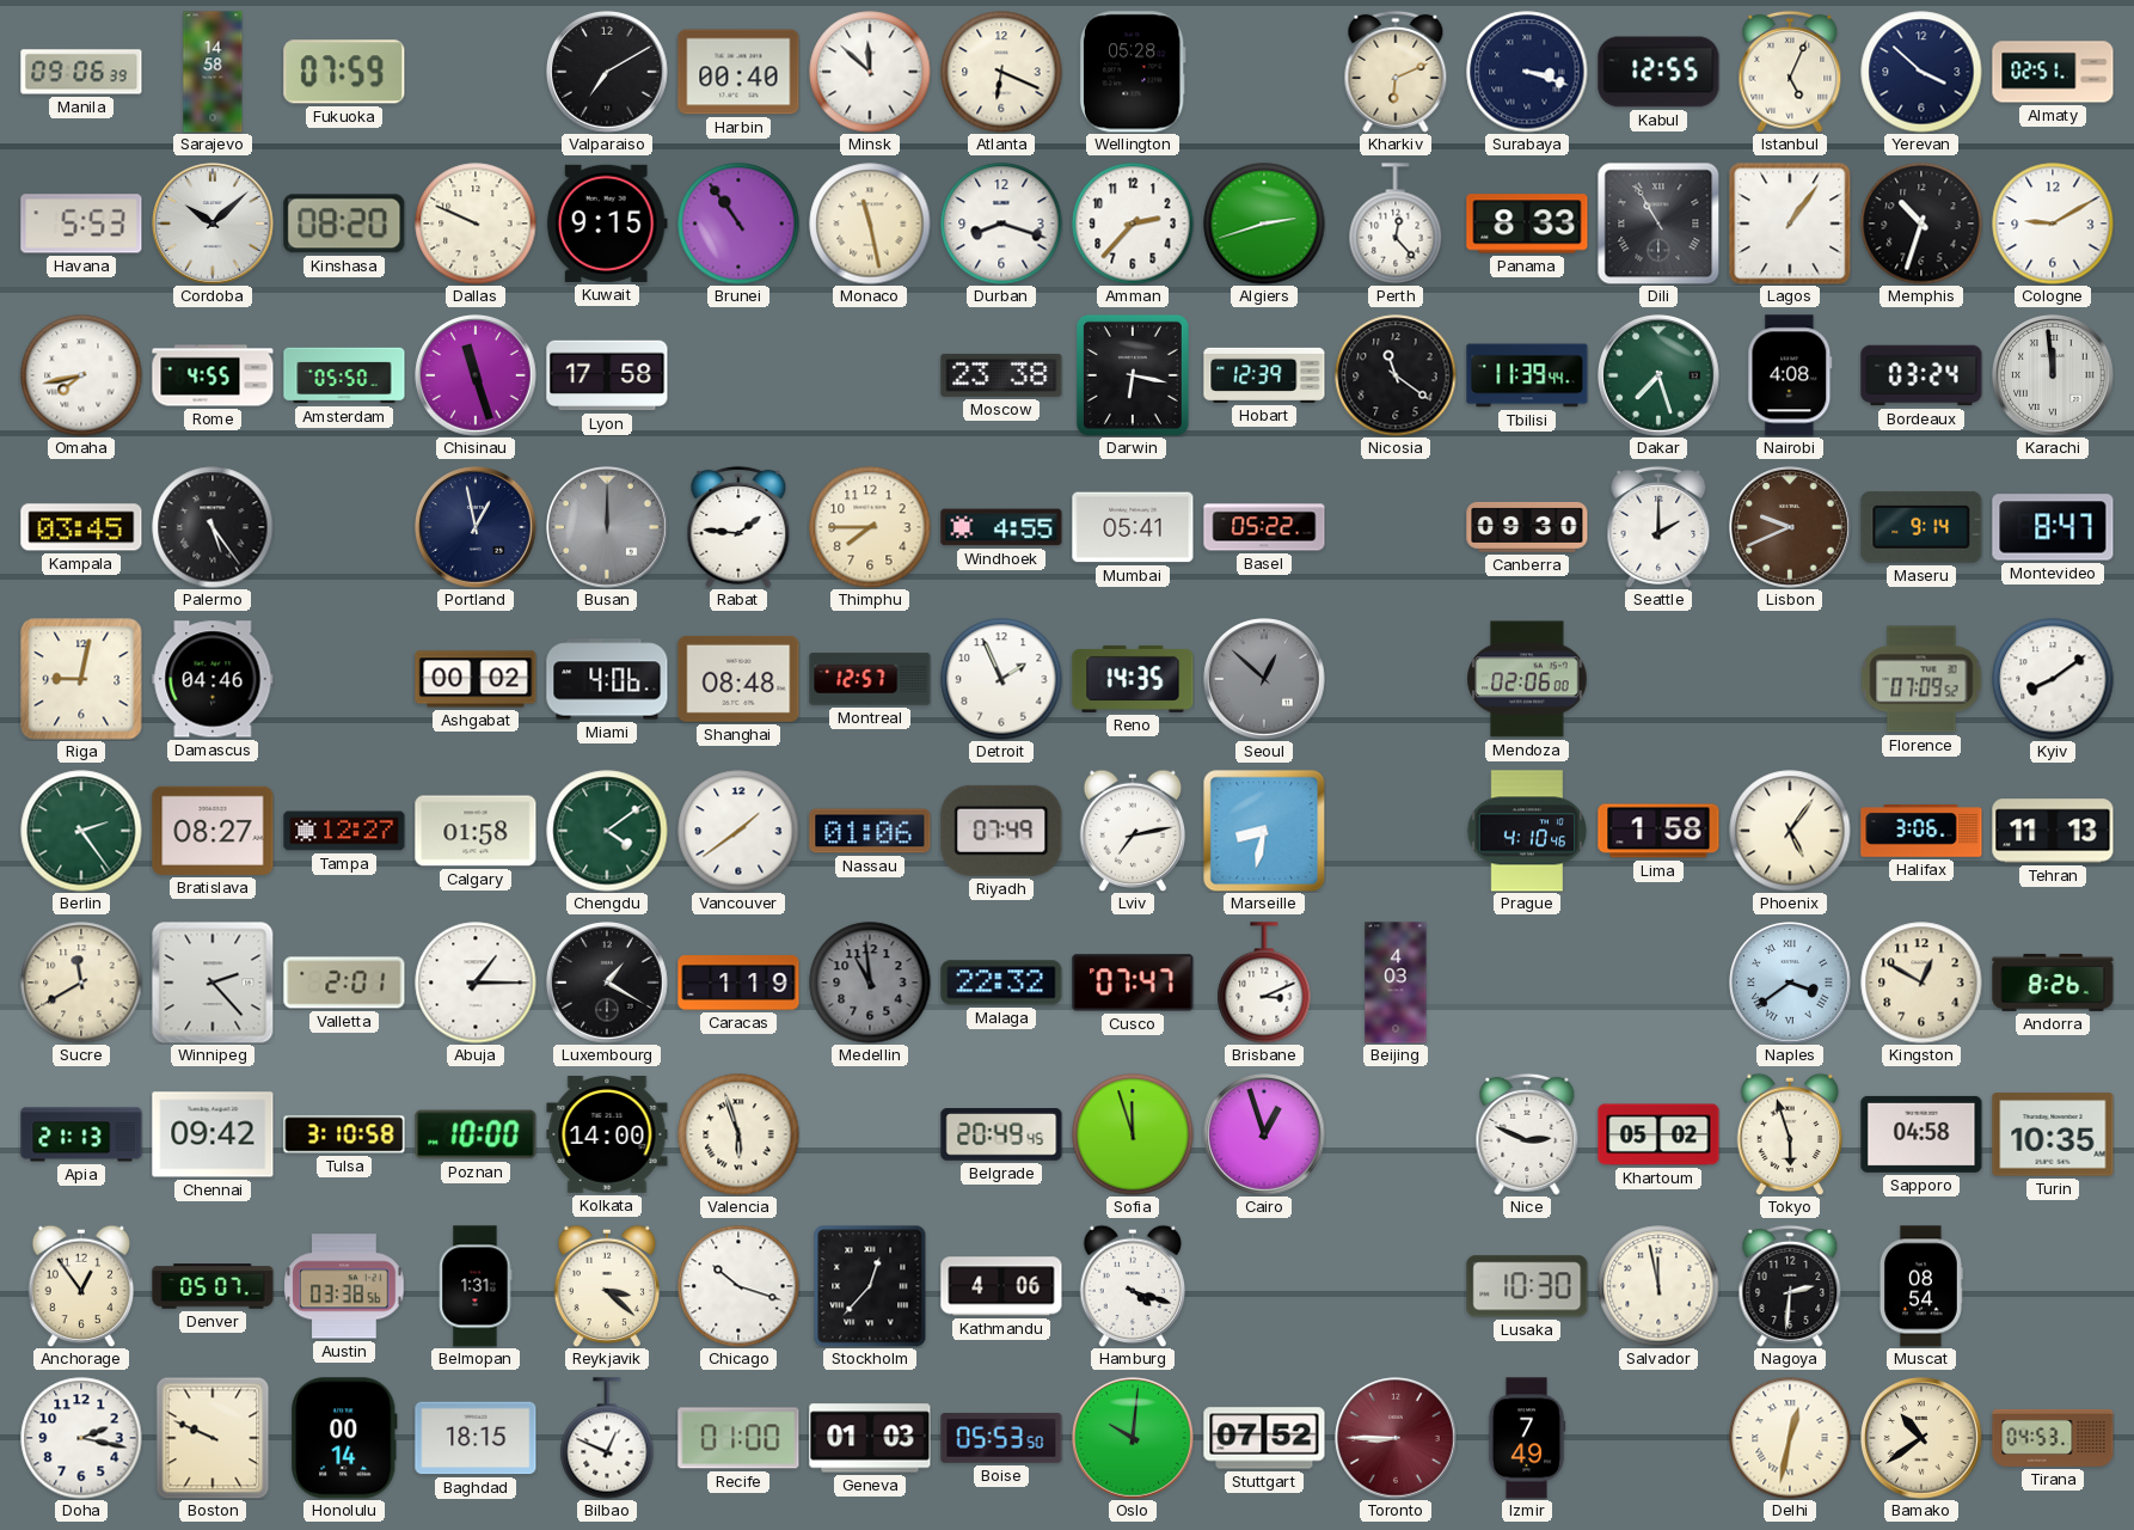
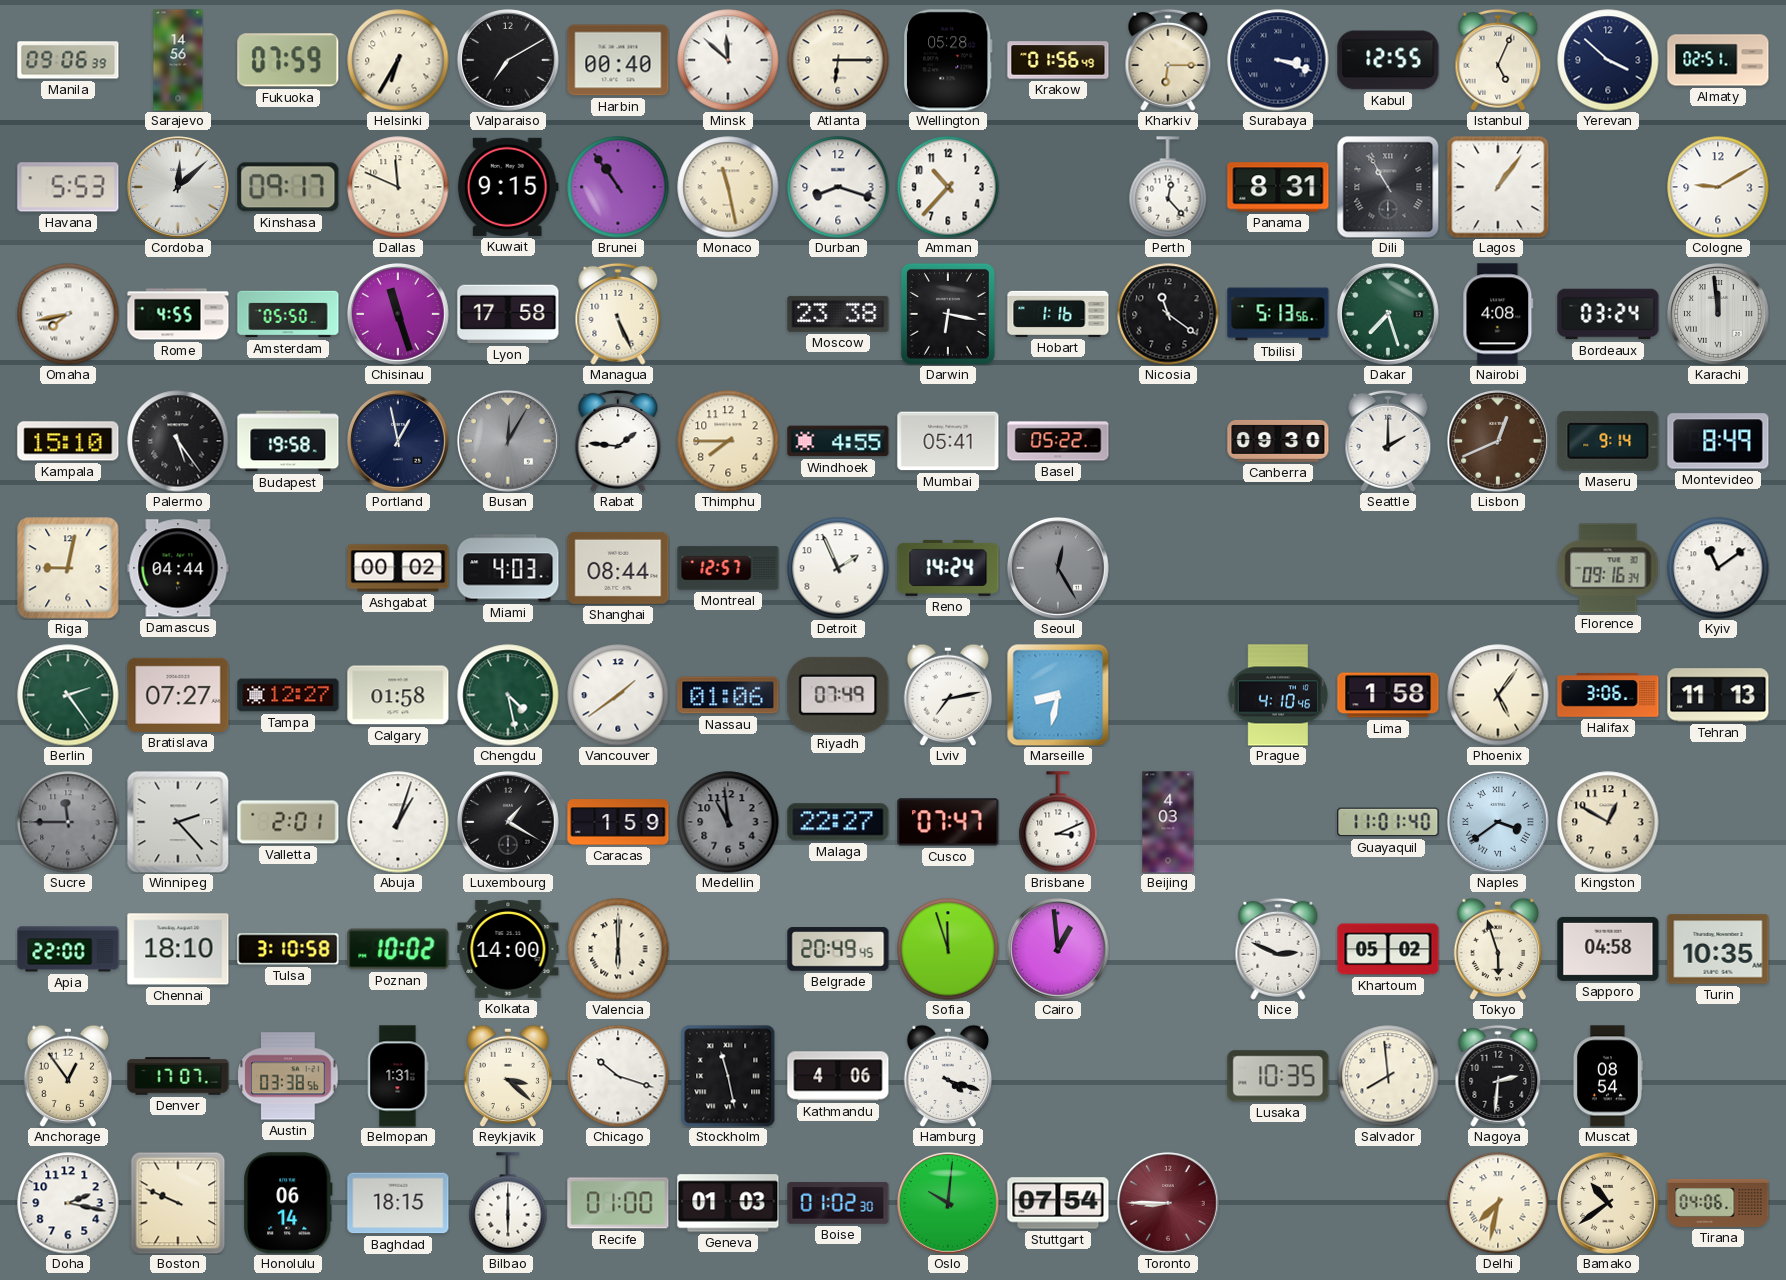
Sarajevo: 14:58 -> 14:56 (178, 60)
Helsinki: none -> 6:35 (398, 60)
Atlanta: 6:19 -> 6:15 (838, 60)
Krakow: none -> 01:56 (1058, 60)
Kharkiv: 6:11 -> 6:15 (1168, 60)
Cordoba: 10:08 -> 12:08 (178, 187)
Kinshasa: 08:20 -> 09:17 (288, 187)
Dallas: 9:49 -> 11:49 (398, 187)
Amman: 2:37 -> 10:37 (948, 187)
Algiers: 2:42 -> none (1264, 224)
Panama: 8:33 -> 8:31 (1278, 187)
Memphis: 10:33 -> none (1921, 224)
Managua: none -> 5:26 (618, 314)
Hobart: 12:39 -> 1:16 (1058, 314)
Tbilisi: 11:39 -> 5:13 (1278, 314)
Kampala: 03:45 -> 15:10 (68, 441)
Budapest: none -> 19:58 (288, 441)
Busan: 12:00 -> 12:05 (508, 441)
Lisbon: 9:41 -> 12:41 (1498, 441)
Montevideo: 8:47 -> 8:49 (1718, 441)
Damascus: 04:46 -> 04:44 (178, 568)
Miami: 4:06 -> 4:03 (508, 568)
Shanghai: 08:48 -> 08:44 (618, 568)
Reno: 14:35 -> 14:24 (948, 568)
Seoul: 12:52 -> 12:25 (1058, 568)
Mendoza: 02:06 -> none (1527, 679)
Florence: 07:09 -> 09:16 (1608, 568)
Kyiv: 8:09 -> 11:09 (1718, 568)
Bratislava: 08:27 -> 07:27 (178, 695)
Chengdu: 4:09 -> 4:28 (508, 695)
Sucre: 11:40 -> 11:45 (68, 822)
Sucre dial: cream -> grey (68, 822)
Abuja: 1:15 -> 1:03 (398, 822)
Caracas: 1:19 -> 1:59 (618, 822)
Malaga: 22:32 -> 22:27 (838, 822)
Guayaquil: none -> 11:01 (1388, 822)
Andorra: 8:26 -> none (2053, 983)
Apia: 21:13 -> 22:00 (68, 949)
Chennai: 09:42 -> 18:10 (178, 949)
Poznan: 10:00 -> 10:02 (398, 949)
Valencia: 5:57 -> 6:00 (618, 949)
Cairo: 12:57 -> 12:59 (1058, 949)
Denver: 05:07 -> 17:07 (178, 1076)
Stockholm: 12:37 -> 11:28 (728, 1076)
Lusaka: 10:30 -> 10:35 (1278, 1076)
Salvador: 11:58 -> 7:59 (1388, 1076)
Honolulu: 00:14 -> 06:14 (288, 1203)
Bilbao: 12:49 -> 6:00 (508, 1203)
Boise: 05:53 -> 01:02 (838, 1204)
Stuttgart: 07:52 -> 07:54 (1058, 1203)
Izmir: 7:49 -> none (1527, 1438)
Delhi: 12:32 -> 7:32 (1498, 1203)
Tirana: 04:53 -> 04:06 (1718, 1203)
